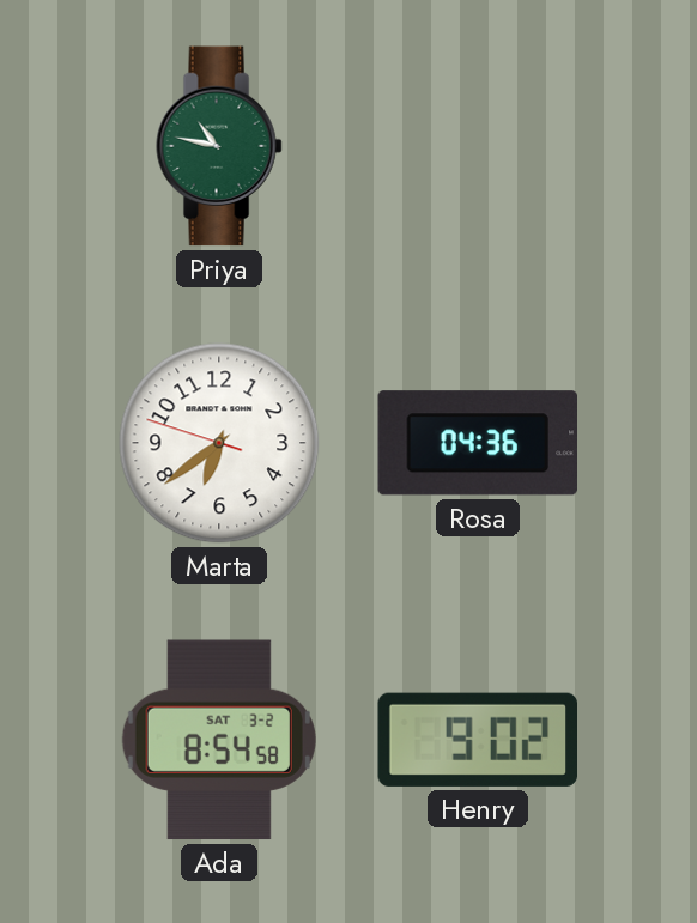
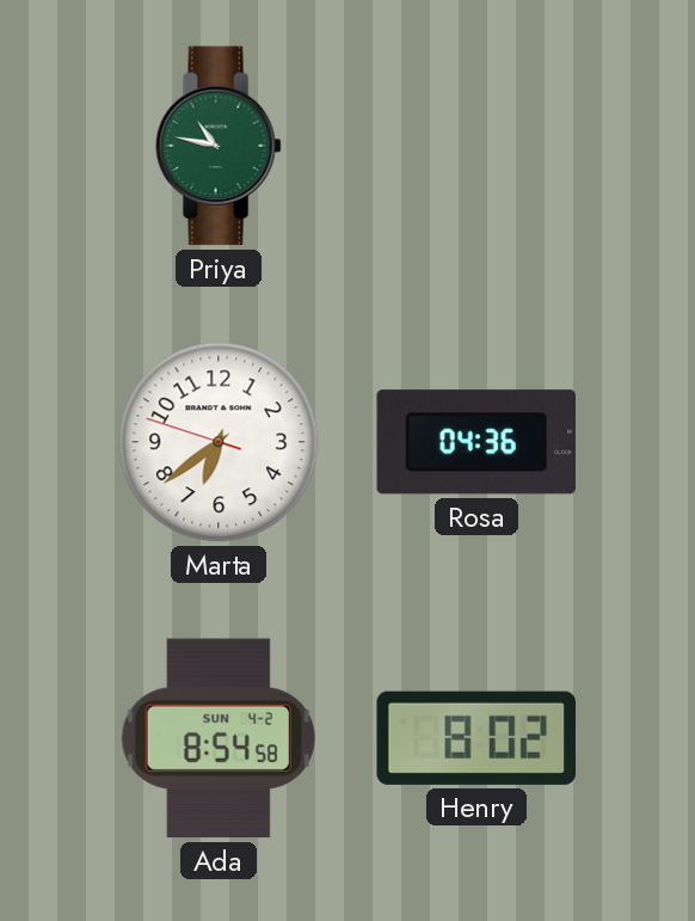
Ada date: SAT 3-2 -> SUN 4-2 (219, 738)
Henry: 9:02 -> 8:02 (475, 738)
